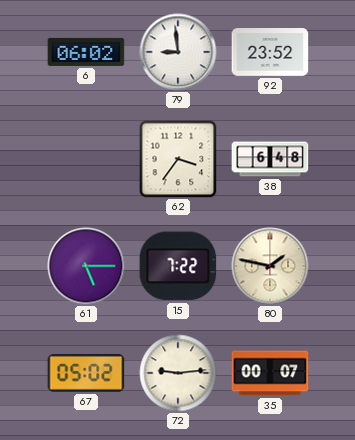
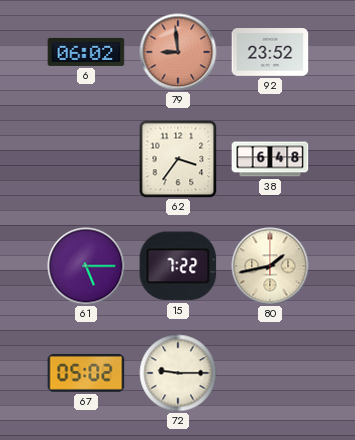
79 dial: white -> salmon (178, 52)
80: 1:47 -> 1:43 (270, 266)
72: 9:14 -> 9:15 (178, 373)
35: 00:07 -> none (270, 373)
